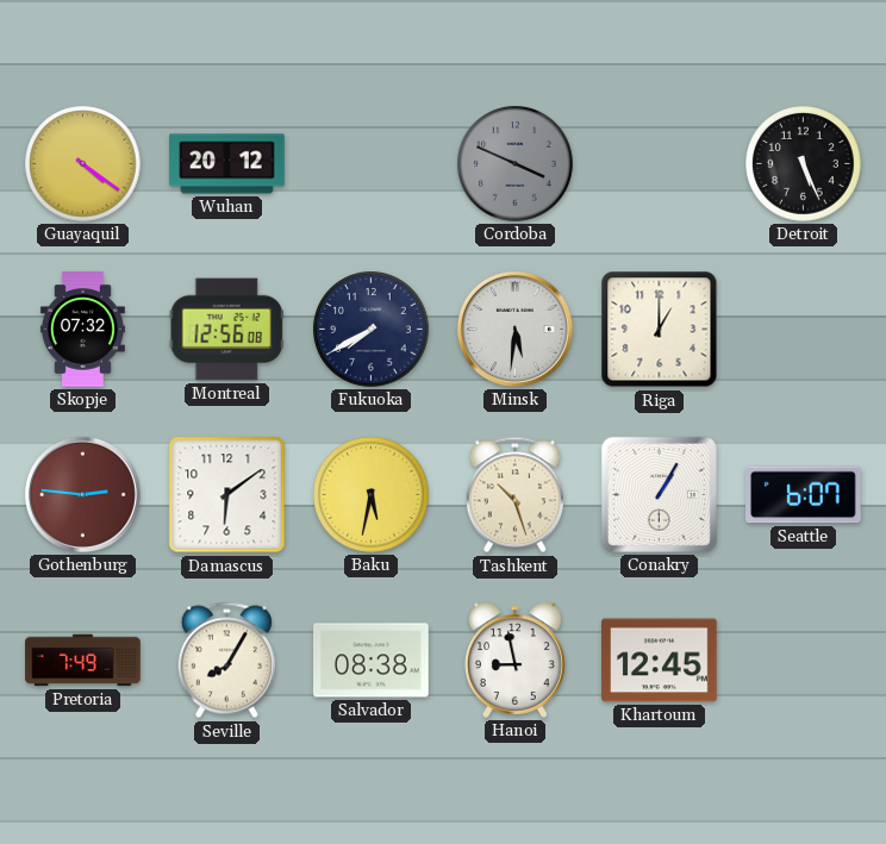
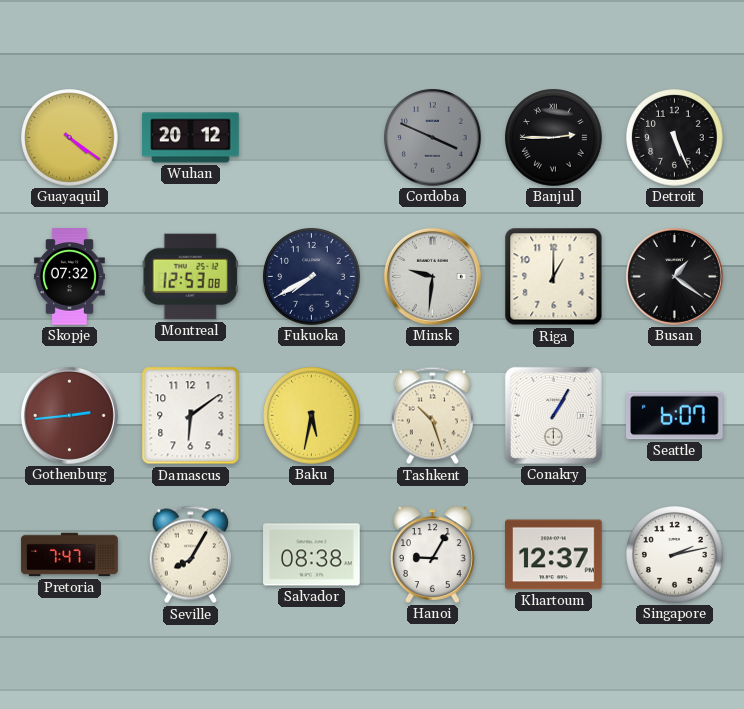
Banjul: none -> 2:45 (554, 138)
Montreal: 12:56 -> 12:53 (190, 277)
Minsk: 5:31 -> 9:31 (432, 276)
Busan: none -> 1:21 (674, 276)
Gothenburg: 2:46 -> 2:44 (69, 415)
Pretoria: 7:49 -> 7:47 (70, 555)
Hanoi: 8:58 -> 9:05 (433, 554)
Khartoum: 12:45 -> 12:37 (554, 555)
Singapore: none -> 2:13 (675, 555)
